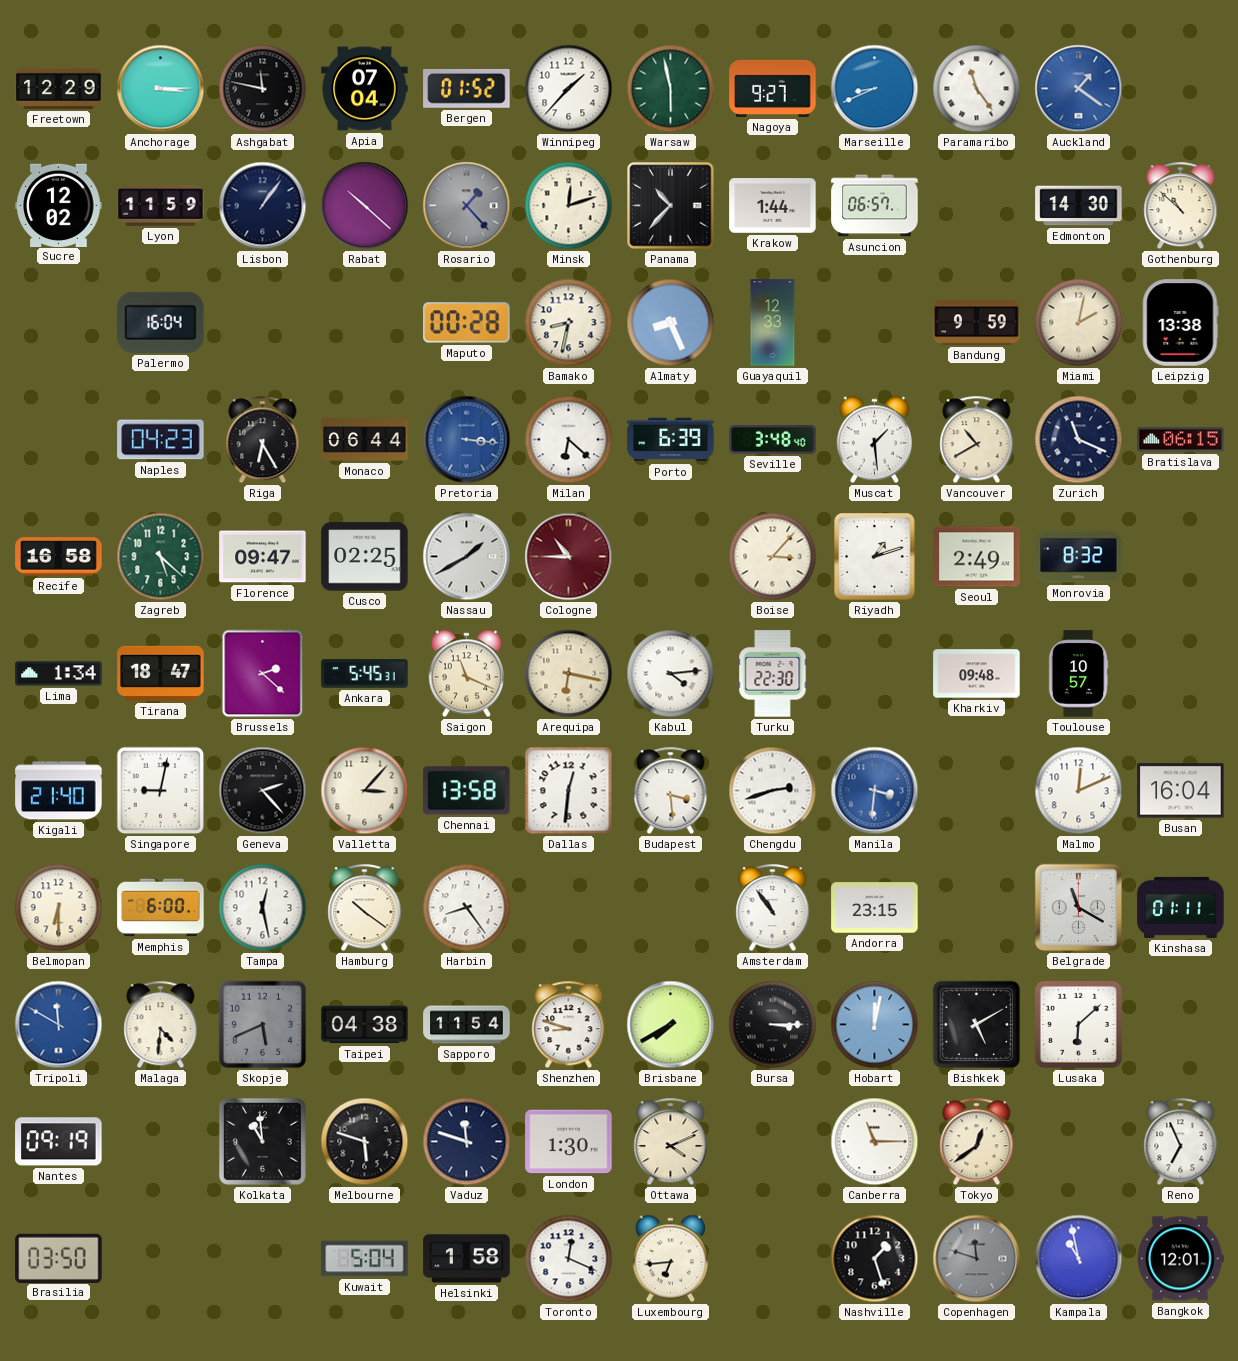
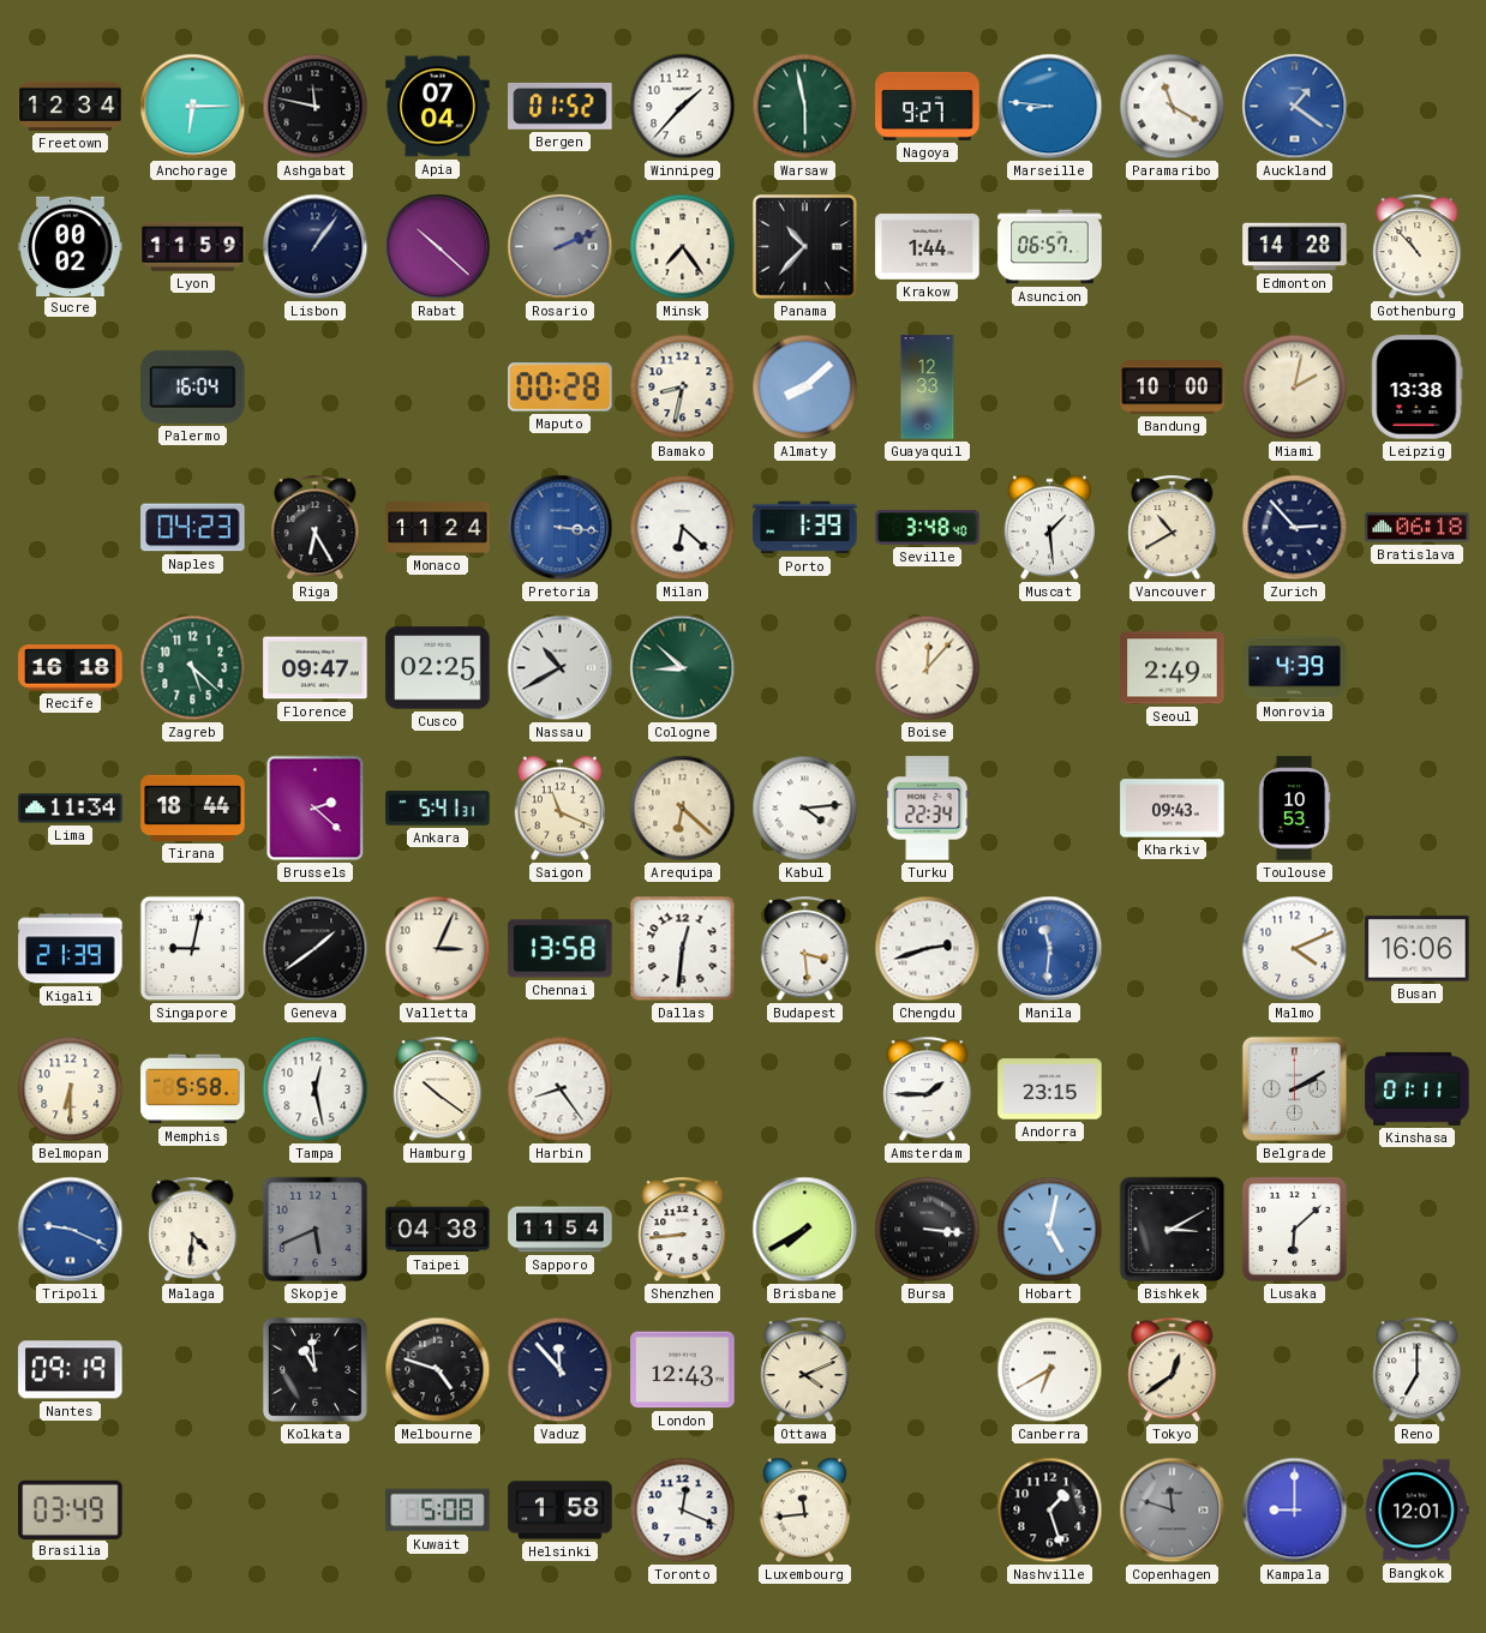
Freetown: 12:29 -> 12:34 (71, 106)
Anchorage: 3:15 -> 6:15 (193, 107)
Marseille: 8:41 -> 8:46 (1050, 107)
Paramaribo: 11:24 -> 11:20 (1173, 107)
Sucre: 12:02 -> 00:02 (71, 246)
Rosario: 1:23 -> 2:11 (561, 247)
Minsk: 12:12 -> 7:24 (683, 247)
Edmonton: 14:30 -> 14:28 (1295, 247)
Gothenburg: 10:52 -> 10:53 (1418, 247)
Almaty: 8:26 -> 8:08 (805, 388)
Bandung: 9:59 -> 10:00 (1173, 388)
Monaco: 06:44 -> 11:24 (438, 528)
Porto: 6:39 -> 1:39 (805, 528)
Zurich: 11:19 -> 2:53 (1295, 528)
Bratislava: 06:15 -> 06:18 (1418, 528)
Recife: 16:58 -> 16:18 (71, 668)
Nassau: 1:40 -> 10:40 (561, 668)
Cologne: 10:45 -> 8:52 (683, 668)
Cologne dial: burgundy -> green (683, 668)
Boise: 3:07 -> 12:07 (928, 668)
Riyadh: 1:12 -> none (875, 557)
Monrovia: 8:32 -> 4:39 (1295, 668)
Lima: 1:34 -> 11:34 (71, 809)
Tirana: 18:47 -> 18:44 (193, 808)
Ankara: 5:45 -> 5:41 (438, 809)
Arequipa: 6:17 -> 6:22 (683, 809)
Turku: 22:30 -> 22:34 (928, 809)
Kharkiv: 09:48 -> 09:43 (1173, 809)
Toulouse: 10:57 -> 10:53 (1294, 809)
Kigali: 21:40 -> 21:39 (71, 949)
Geneva: 2:23 -> 1:39 (316, 949)
Valletta: 3:07 -> 3:04 (438, 949)
Manila: 3:31 -> 11:31 (1050, 949)
Malmo: 12:11 -> 4:11 (1295, 949)
Busan: 16:04 -> 16:06 (1418, 949)
Memphis: 6:00 -> 5:58 (193, 1089)
Amsterdam: 10:54 -> 1:45 (928, 1089)
Belgrade: 11:20 -> 2:10 (1294, 1088)
Tripoli: 11:50 -> 9:19 (71, 1230)
Shenzhen: 8:48 -> 8:44 (683, 1230)
Bursa: 3:15 -> 3:16 (928, 1230)
Hobart: 12:02 -> 5:02 (1050, 1230)
Bishkek: 5:10 -> 3:10 (1173, 1230)
Melbourne: 5:48 -> 4:48 (438, 1370)
Vaduz: 11:48 -> 11:53 (561, 1370)
London: 1:30 -> 12:43 (683, 1370)
Canberra: 11:15 -> 6:40 (1050, 1370)
Reno: 6:56 -> 7:00 (1418, 1370)
Brasilia: 03:50 -> 03:49 (71, 1509)
Kuwait: 5:04 -> 5:08 (438, 1511)
Luxembourg: 6:44 -> 11:44 (804, 1511)
Kampala: 10:58 -> 9:00 (1295, 1511)
